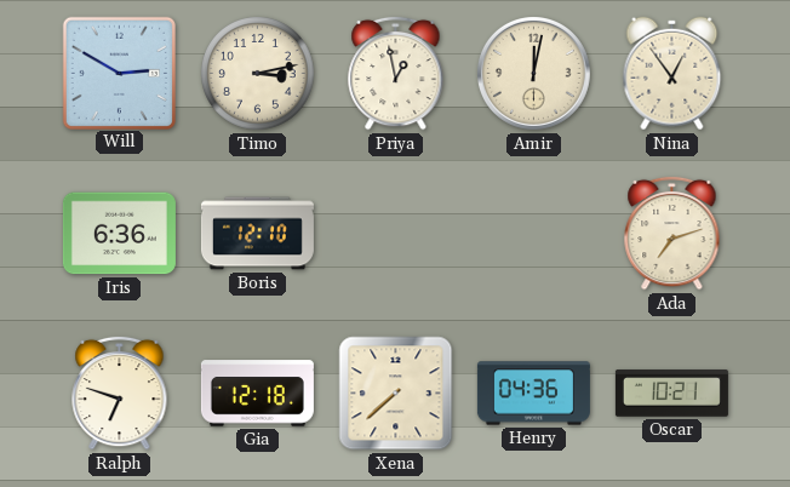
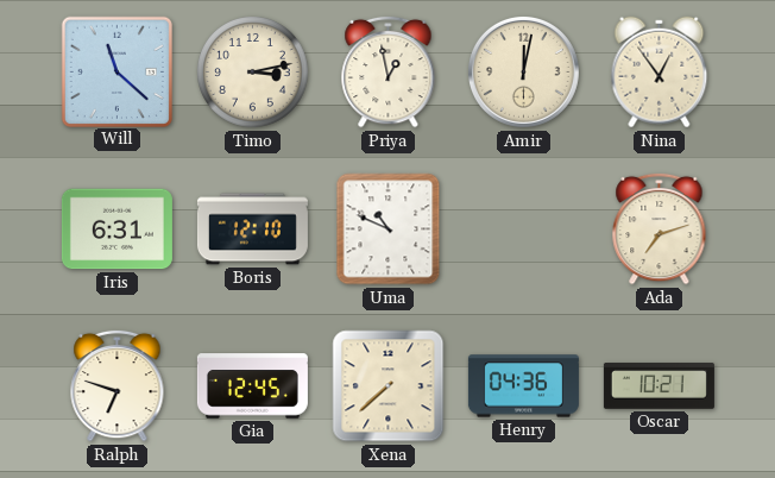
Will: 2:50 -> 11:22 (116, 71)
Iris: 6:36 -> 6:31 (116, 229)
Uma: none -> 10:49 (389, 229)
Gia: 12:18 -> 12:45 (252, 386)
